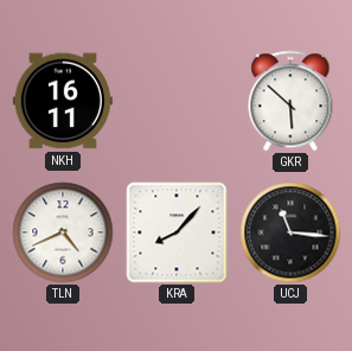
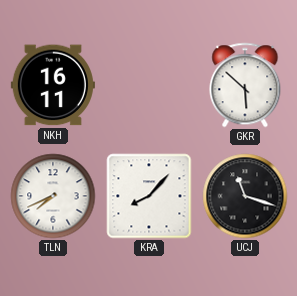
TLN: 4:41 -> 7:41 (53, 196)
UCJ: 11:16 -> 11:18 (245, 196)
